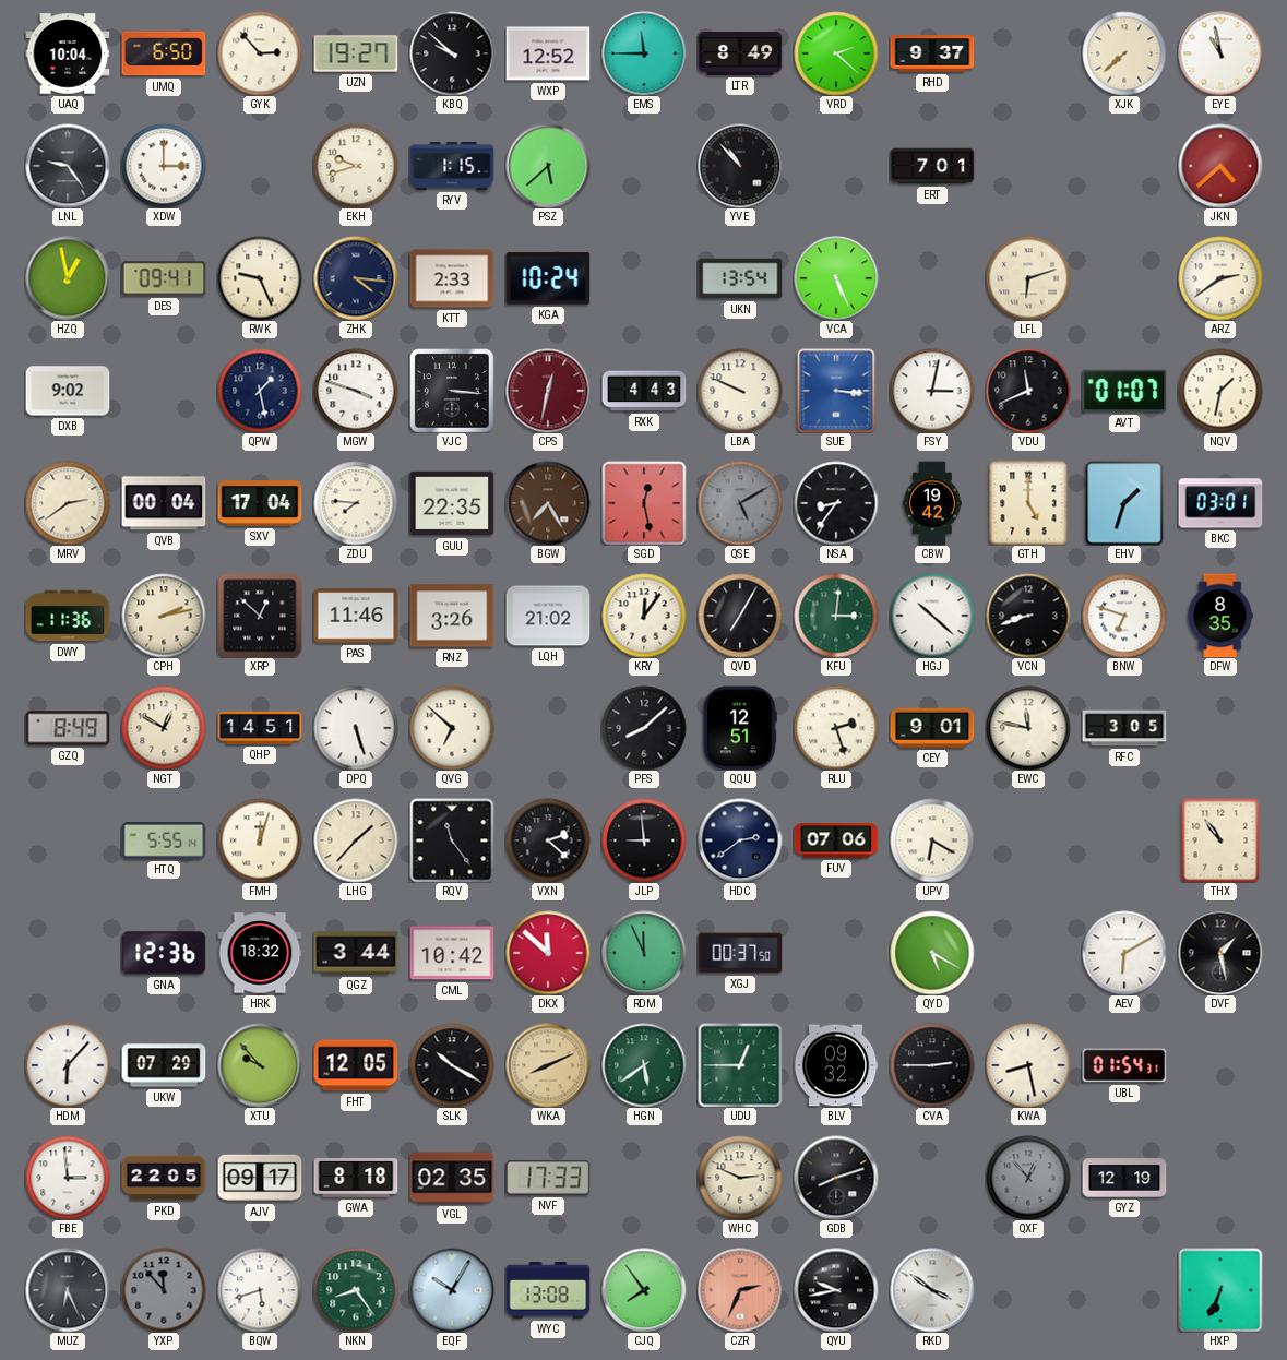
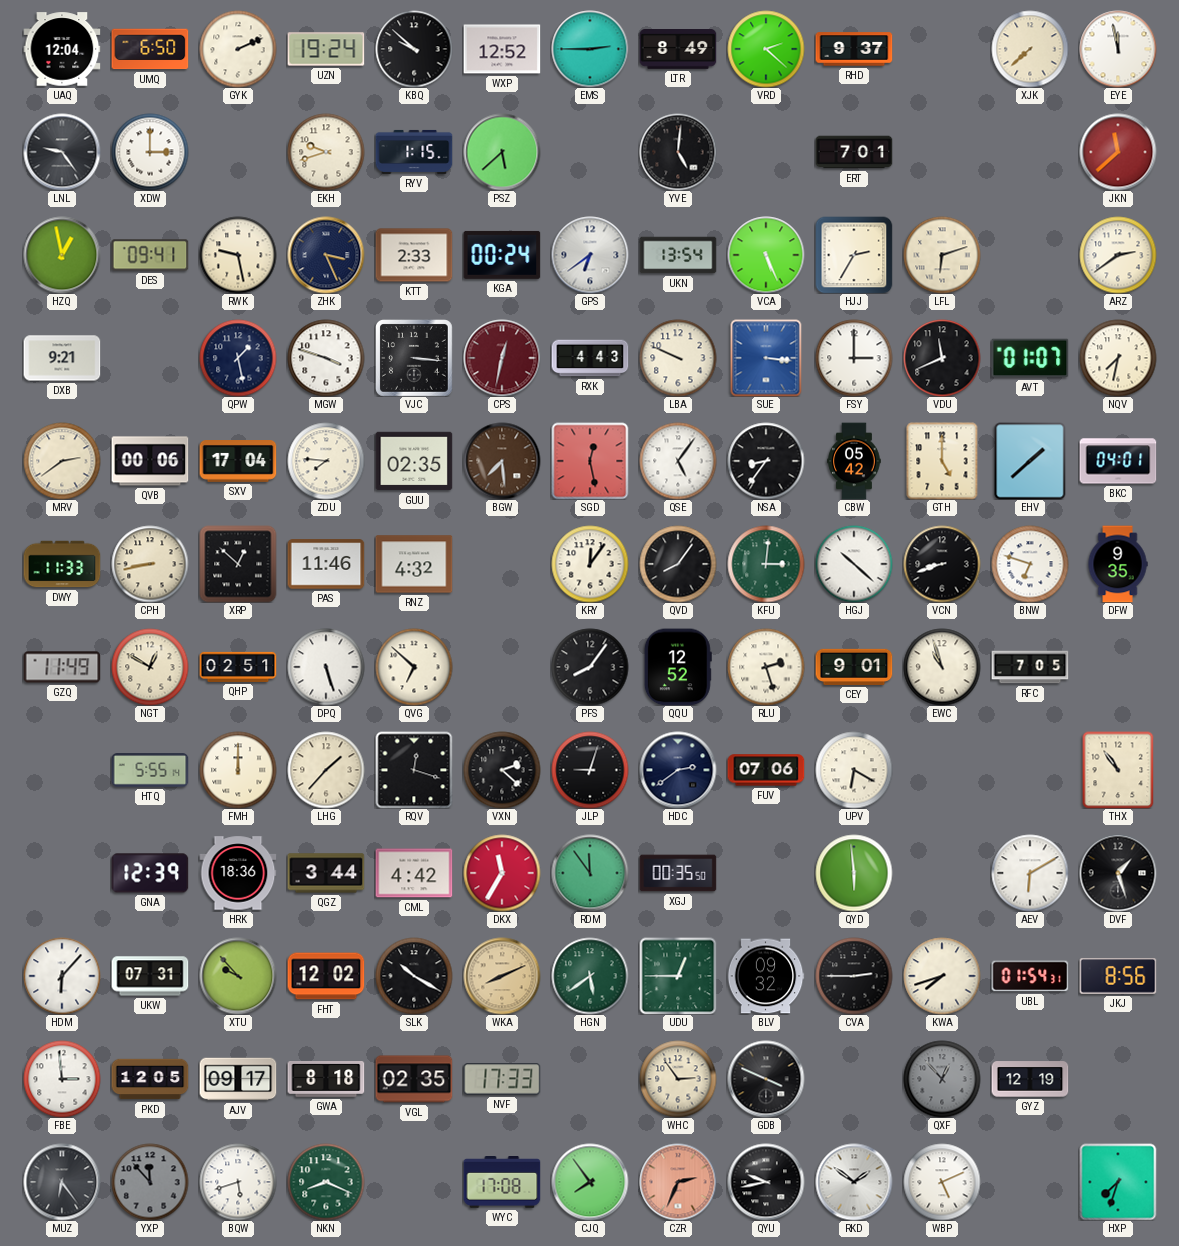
UAQ: 10:04 -> 12:04 (62, 49)
GYK: 2:53 -> 2:11 (238, 49)
UZN: 19:27 -> 19:24 (326, 49)
EMS: 11:45 -> 2:45 (590, 49)
EYE: 10:58 -> 11:58 (1118, 49)
YVE: 10:53 -> 5:01 (678, 152)
JKN: 4:38 -> 11:38 (1118, 152)
RWK: 9:26 -> 9:28 (238, 255)
ZHK: 4:16 -> 3:26 (326, 255)
KGA: 10:24 -> 00:24 (502, 255)
GPS: none -> 6:39 (590, 255)
HJJ: none -> 2:35 (854, 255)
DXB: 9:02 -> 9:21 (62, 358)
FSY: 3:02 -> 3:00 (854, 358)
NQV: 1:32 -> 7:32 (1118, 358)
QVB: 00:04 -> 00:06 (150, 461)
GUU: 22:35 -> 02:35 (414, 461)
BGW: 7:25 -> 7:29 (502, 461)
QSE: 5:10 -> 5:06 (678, 461)
QSE dial: grey -> white (678, 461)
CBW: 19:42 -> 05:42 (854, 461)
EHV: 1:33 -> 1:38 (1030, 461)
BKC: 03:01 -> 04:01 (1118, 461)
DWY: 11:36 -> 11:33 (62, 564)
CPH: 2:13 -> 8:43 (150, 564)
RNZ: 3:26 -> 4:32 (414, 564)
LQH: 21:02 -> none (548, 616)
QVD: 7:05 -> 8:06 (678, 564)
DFW: 8:35 -> 9:35 (1118, 564)
GZQ: 8:49 -> 11:49 (62, 667)
QHP: 14:51 -> 02:51 (238, 667)
PFS: 8:08 -> 8:06 (590, 667)
QQU: 12:51 -> 12:52 (678, 667)
EWC: 11:47 -> 10:57 (942, 667)
RFC: 3:05 -> 7:05 (1030, 667)
FMH: 12:03 -> 12:00 (238, 770)
RQV: 11:24 -> 12:18 (414, 770)
JLP: 8:59 -> 9:03 (590, 770)
GNA: 12:36 -> 12:39 (150, 873)
HRK: 18:32 -> 18:36 (238, 873)
CML: 10:42 -> 4:42 (414, 873)
DKX: 11:52 -> 11:35 (502, 873)
RDM: 11:56 -> 11:54 (590, 873)
XGJ: 00:37 -> 00:35 (678, 873)
QYD: 5:20 -> 5:59 (854, 873)
DVF: 1:28 -> 1:27 (1118, 873)
UKW: 07:29 -> 07:31 (150, 976)
FHT: 12:05 -> 12:02 (326, 976)
KWA: 8:28 -> 7:42 (942, 976)
JKJ: none -> 8:56 (1118, 976)
PKD: 22:05 -> 12:05 (150, 1079)
WHC: 2:49 -> 2:54 (678, 1079)
GDB: 8:12 -> 3:49 (766, 1079)
MUZ: 6:26 -> 6:24 (62, 1182)
NKN: 8:24 -> 8:19 (326, 1182)
EQF: 10:05 -> none (452, 1290)
WYC: 13:08 -> 17:08 (502, 1183)
RKD: 3:51 -> 1:51 (854, 1182)
WBP: none -> 5:11 (942, 1182)
HXP: 6:34 -> 7:33 (1118, 1182)
